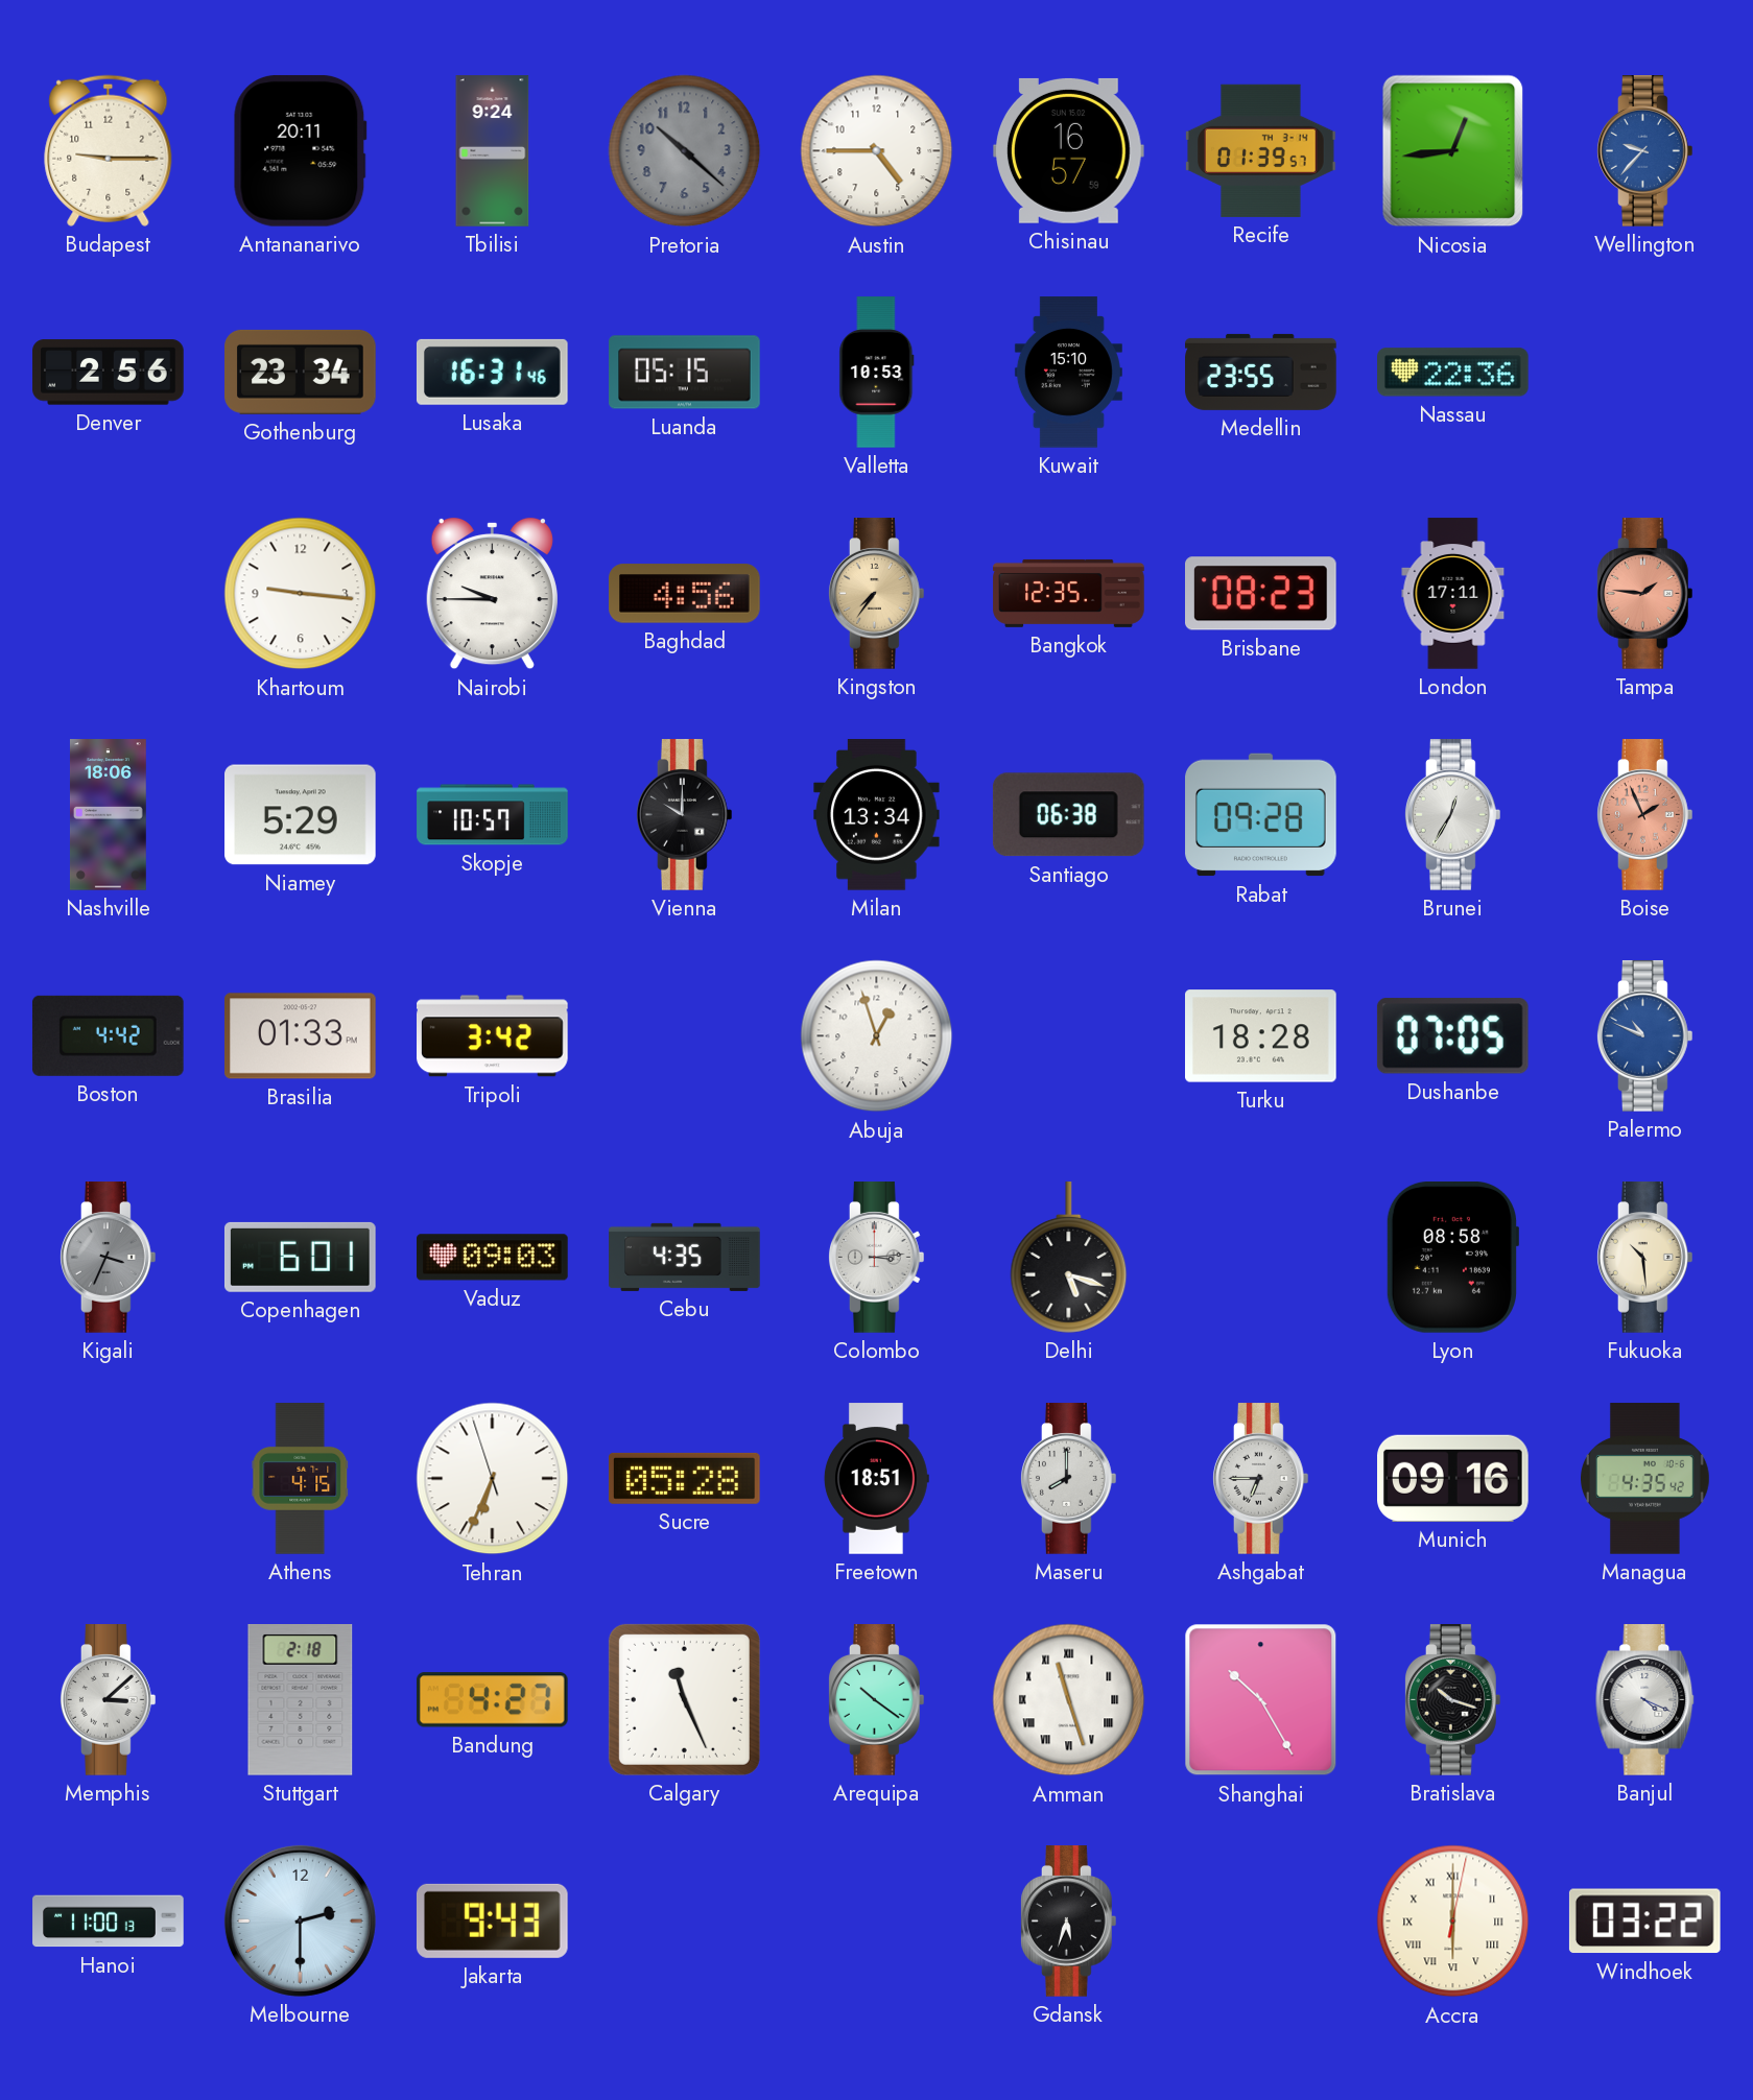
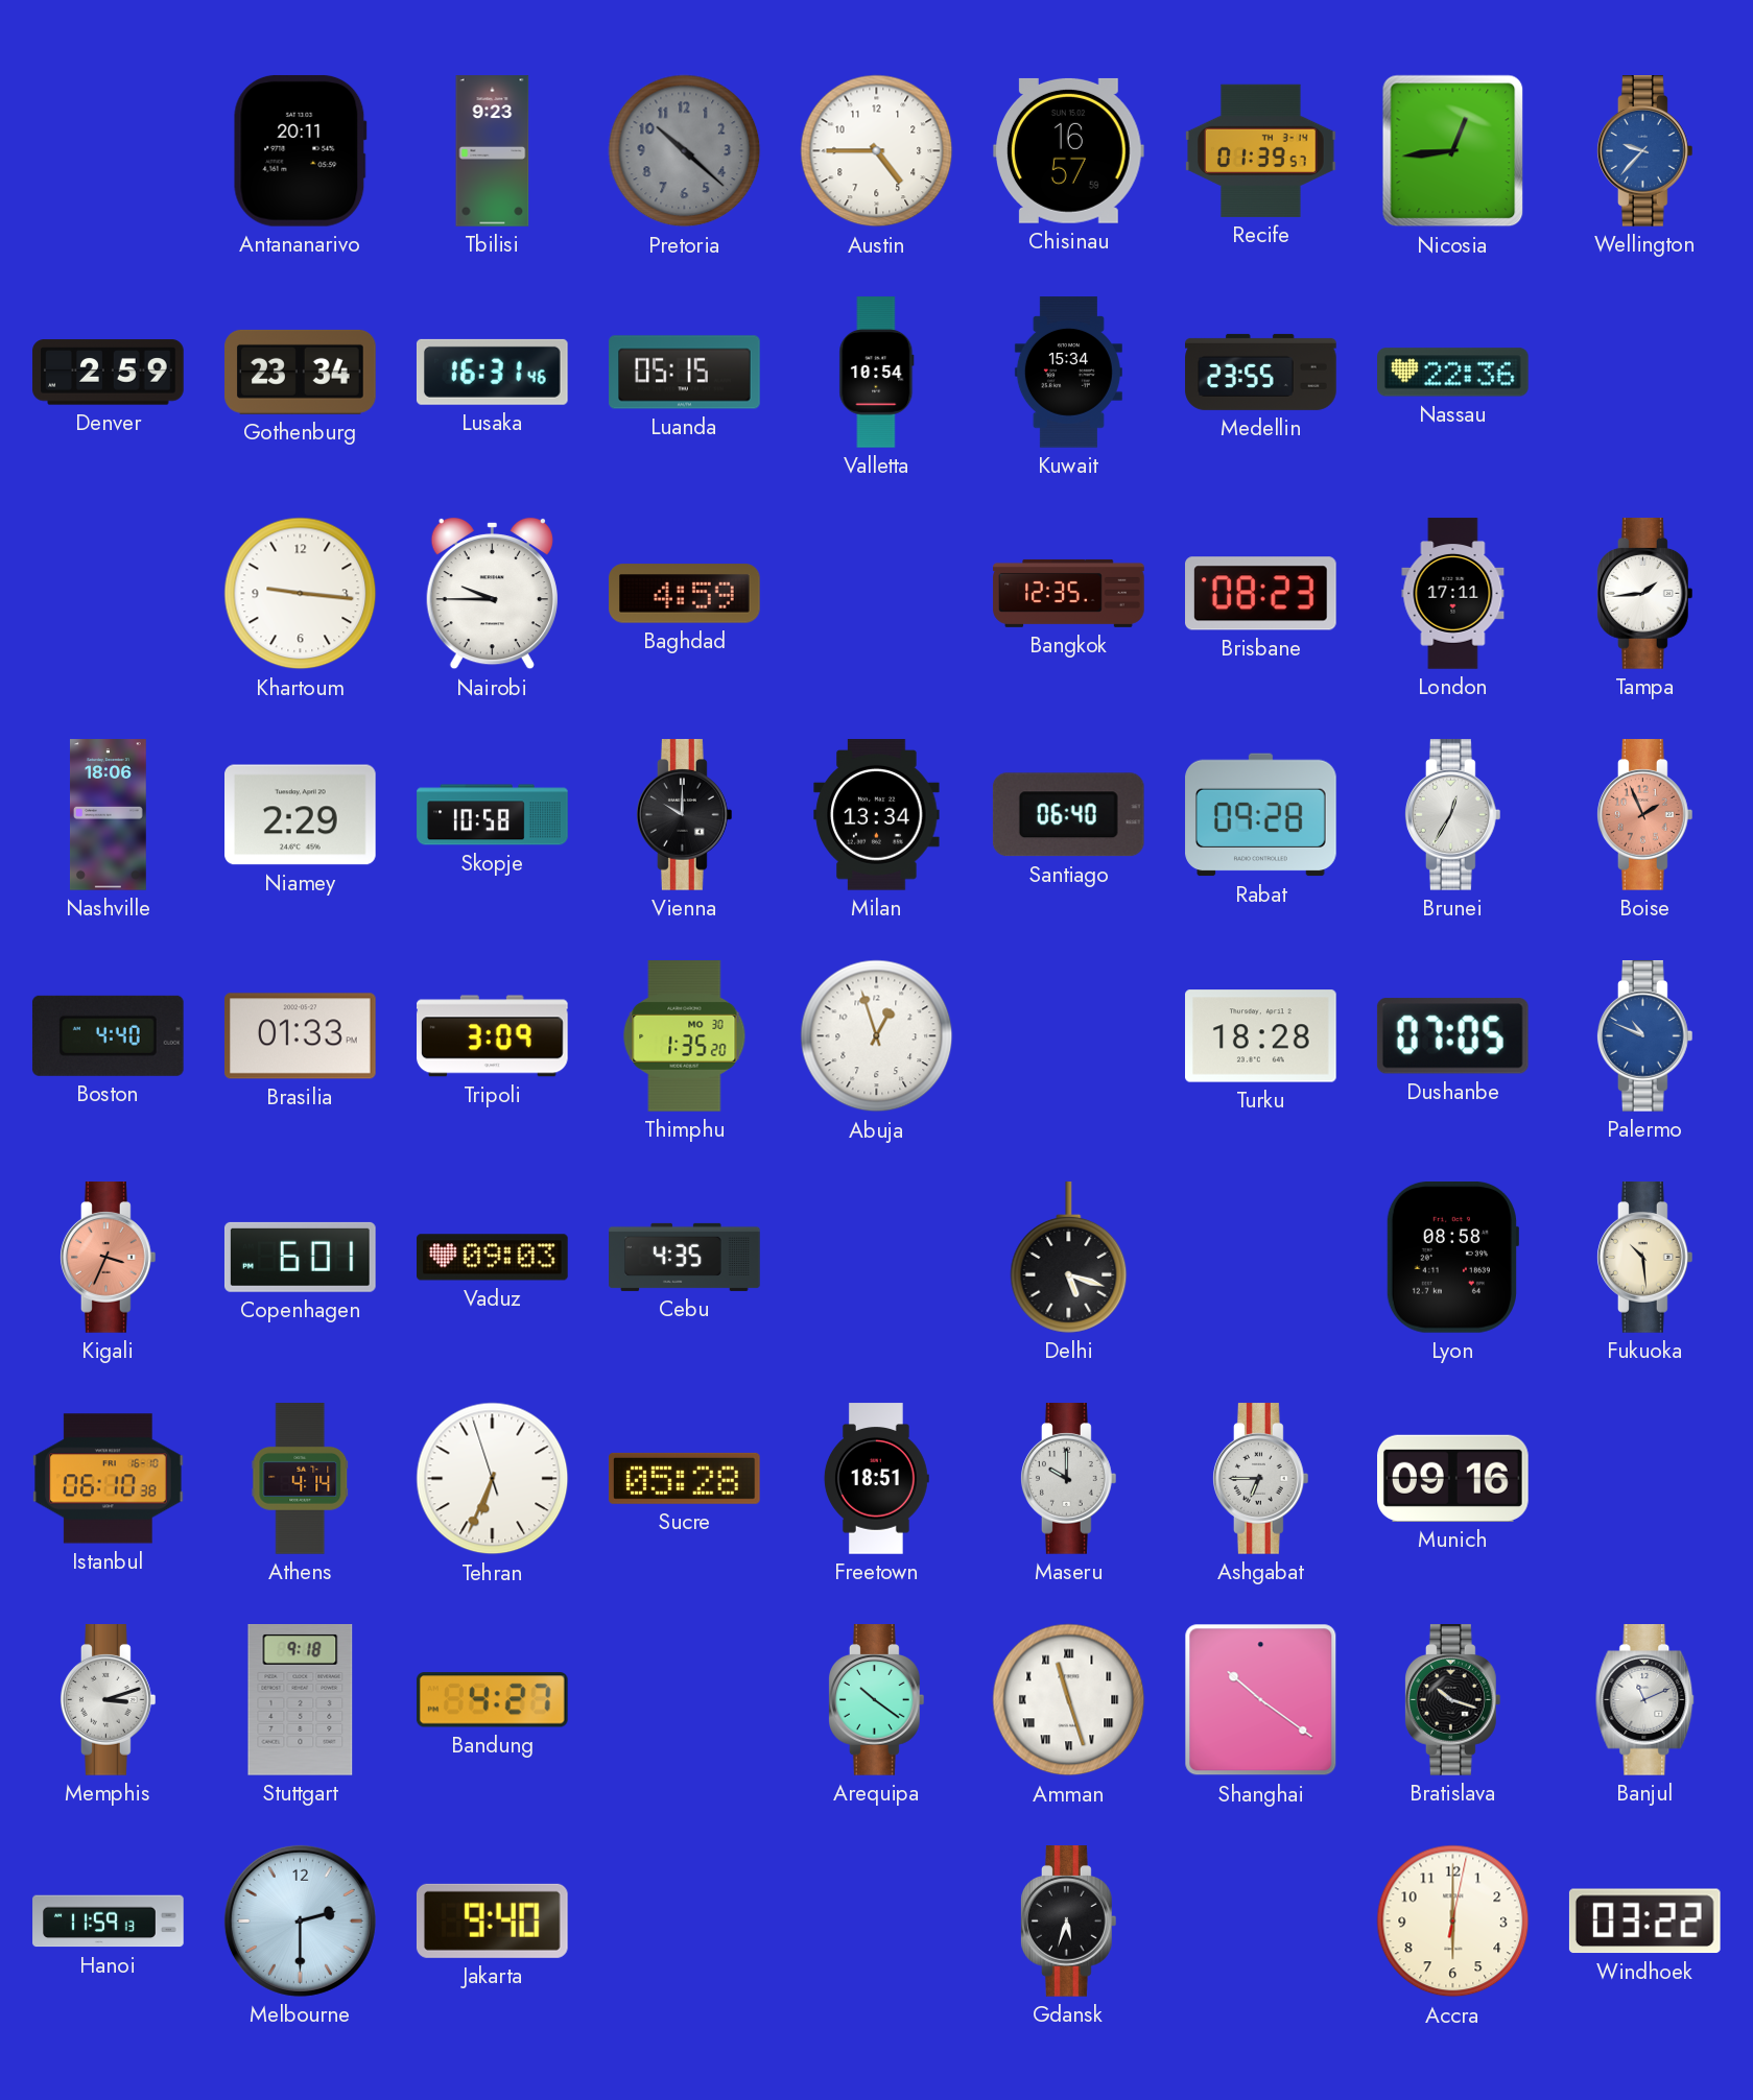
Budapest: 9:15 -> none (109, 150)
Tbilisi: 9:24 -> 9:23 (493, 151)
Denver: 2:56 -> 2:59 (109, 373)
Valletta: 10:53 -> 10:54 (877, 373)
Kuwait: 15:10 -> 15:34 (1068, 373)
Baghdad: 4:56 -> 4:59 (685, 594)
Kingston: 7:36 -> none (877, 594)
Tampa: 1:46 -> 1:44 (1645, 594)
Tampa dial: salmon -> white (1645, 594)
Niamey: 5:29 -> 2:29 (301, 815)
Skopje: 10:57 -> 10:58 (493, 815)
Santiago: 06:38 -> 06:40 (1068, 815)
Boston: 4:42 -> 4:40 (108, 1035)
Tripoli: 3:42 -> 3:09 (493, 1036)
Thimphu: none -> 1:35 (685, 1036)
Kigali dial: grey -> salmon (109, 1258)
Colombo: 3:14 -> none (877, 1258)
Istanbul: none -> 06:10 (109, 1479)
Athens: 4:15 -> 4:14 (301, 1479)
Maseru: 8:00 -> 10:00 (1069, 1479)
Managua: 4:35 -> none (1645, 1479)
Memphis: 3:08 -> 3:12 (109, 1700)
Stuttgart: 2:18 -> 9:18 (301, 1700)
Calgary: 11:26 -> none (684, 1699)
Shanghai: 10:25 -> 10:21 (1261, 1700)
Banjul: 4:19 -> 11:11 (1645, 1700)
Hanoi: 11:00 -> 11:59 (109, 1922)
Jakarta: 9:43 -> 9:40 (492, 1920)
Accra numerals: Roman -> Arabic (1453, 1922)
